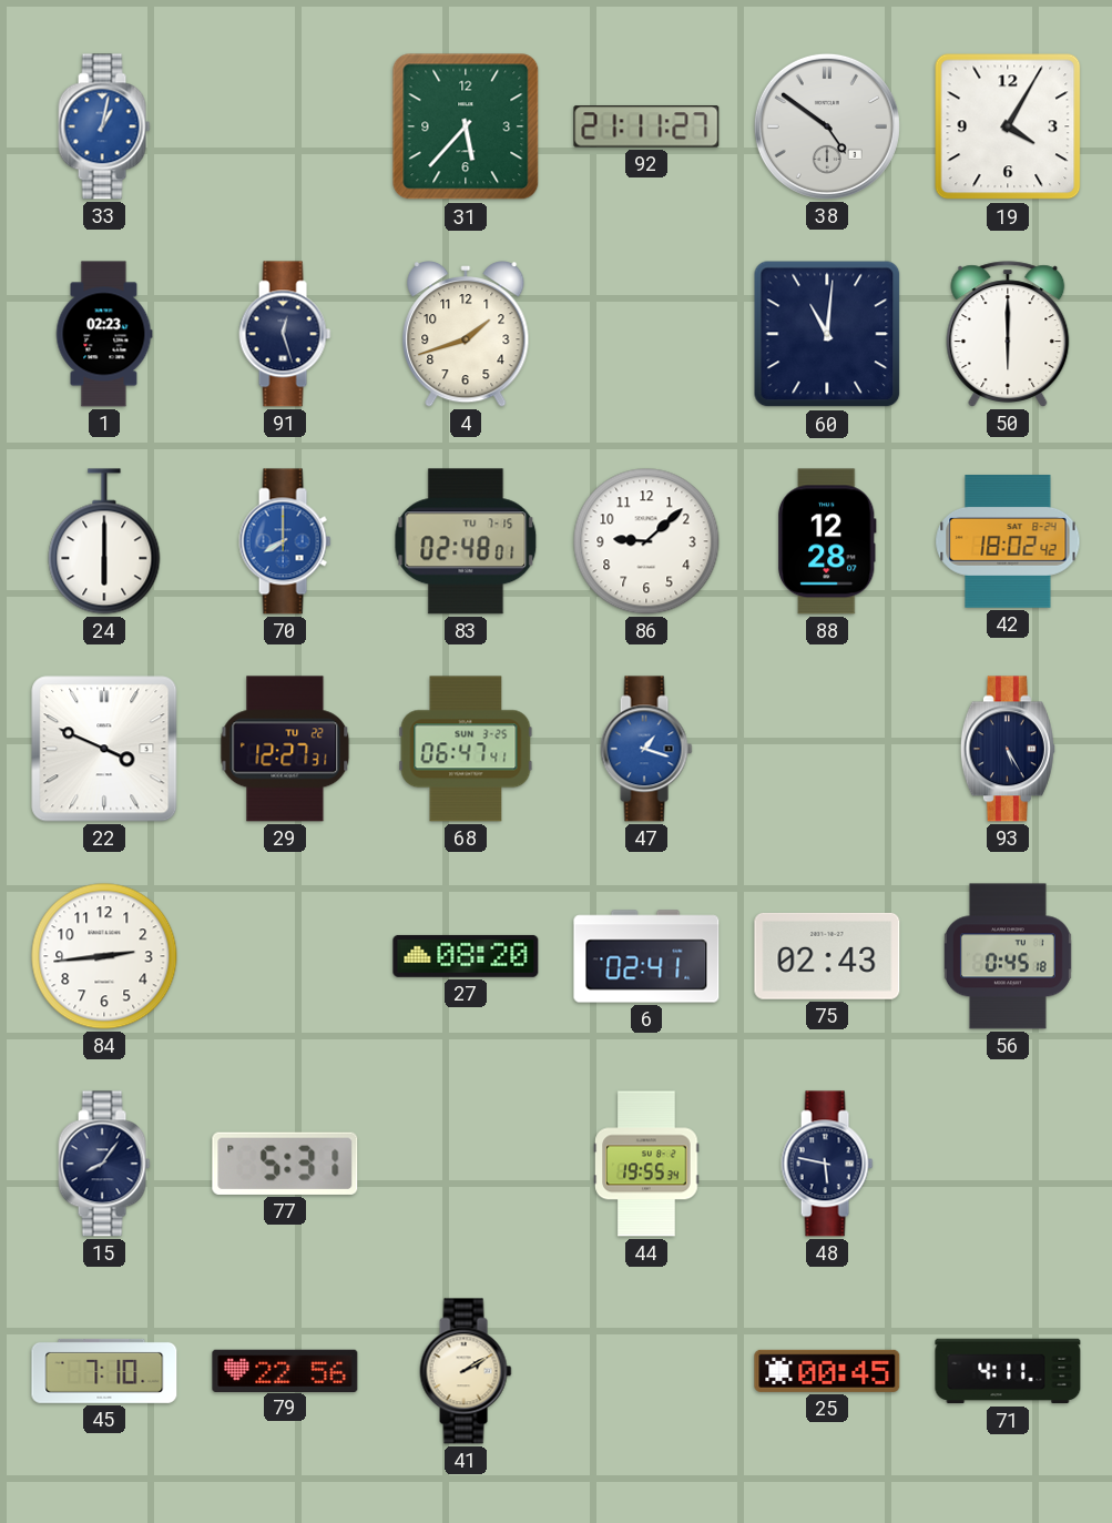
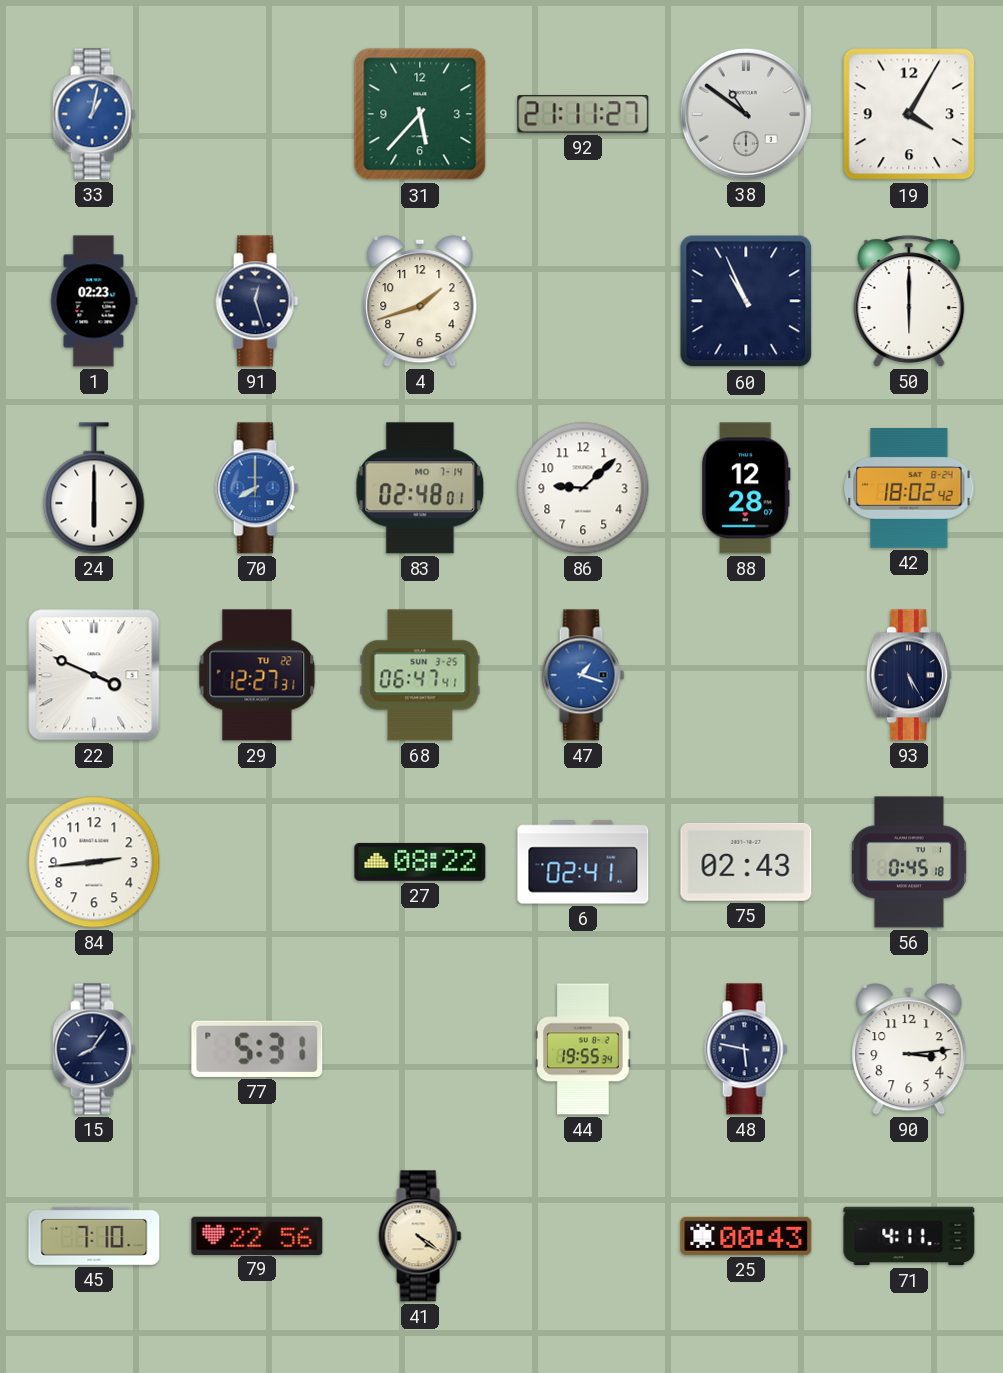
38: 4:51 -> 10:51 (746, 114)
60: 11:01 -> 10:56 (746, 301)
83 date: TU 7-15 -> MO 7-14 (420, 488)
27: 08:20 -> 08:22 (420, 862)
90: none -> 3:14 (909, 1050)
41: 2:10 -> 4:21 (420, 1236)
25: 00:45 -> 00:43 (746, 1236)
